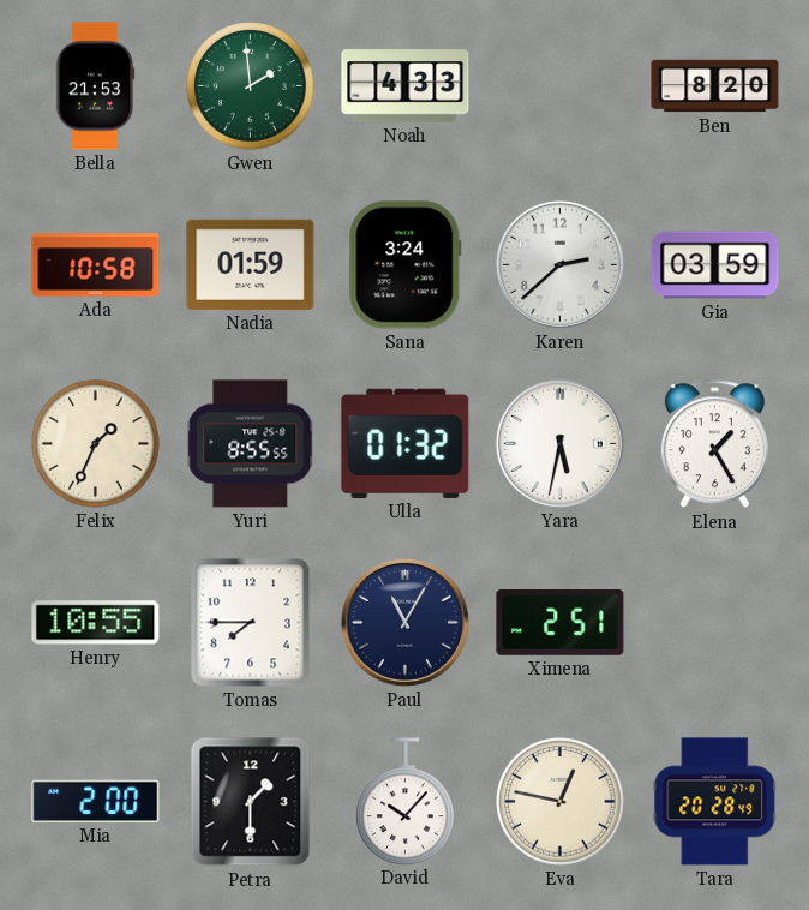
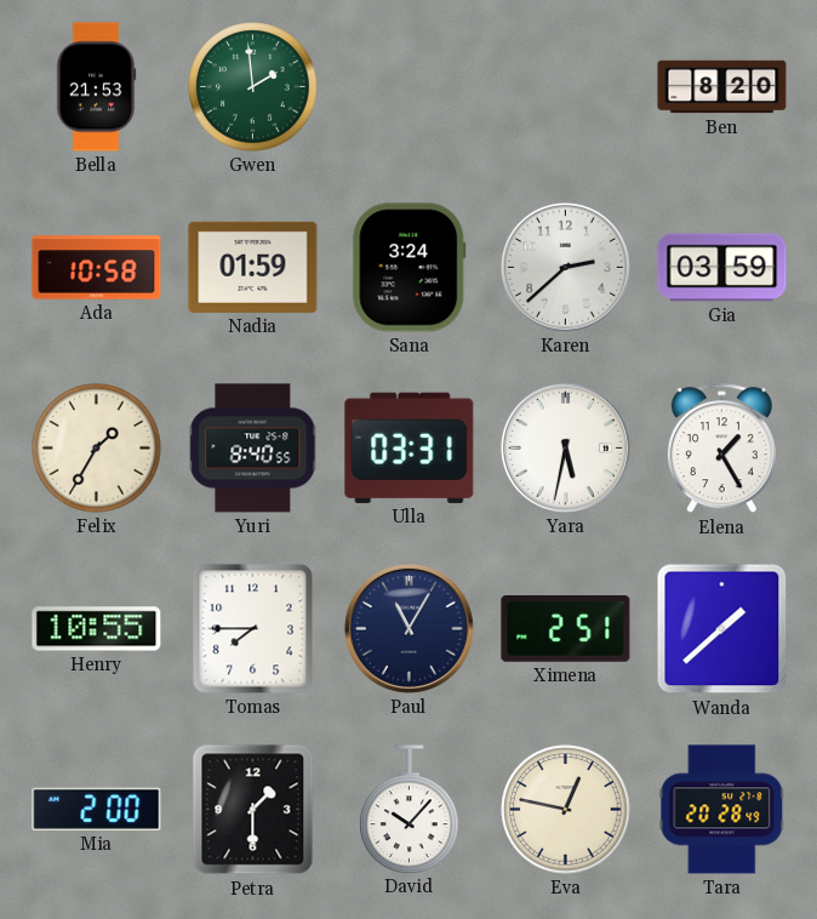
Noah: 4:33 -> none (406, 86)
Felix: 1:34 -> 1:35 (97, 449)
Yuri: 8:55 -> 8:40 (253, 449)
Ulla: 01:32 -> 03:31 (410, 447)
Wanda: none -> 1:38 (722, 629)
